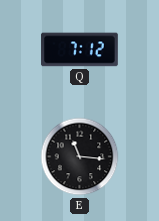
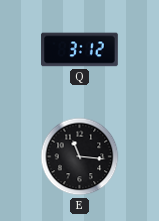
Q: 7:12 -> 3:12 (80, 50)
